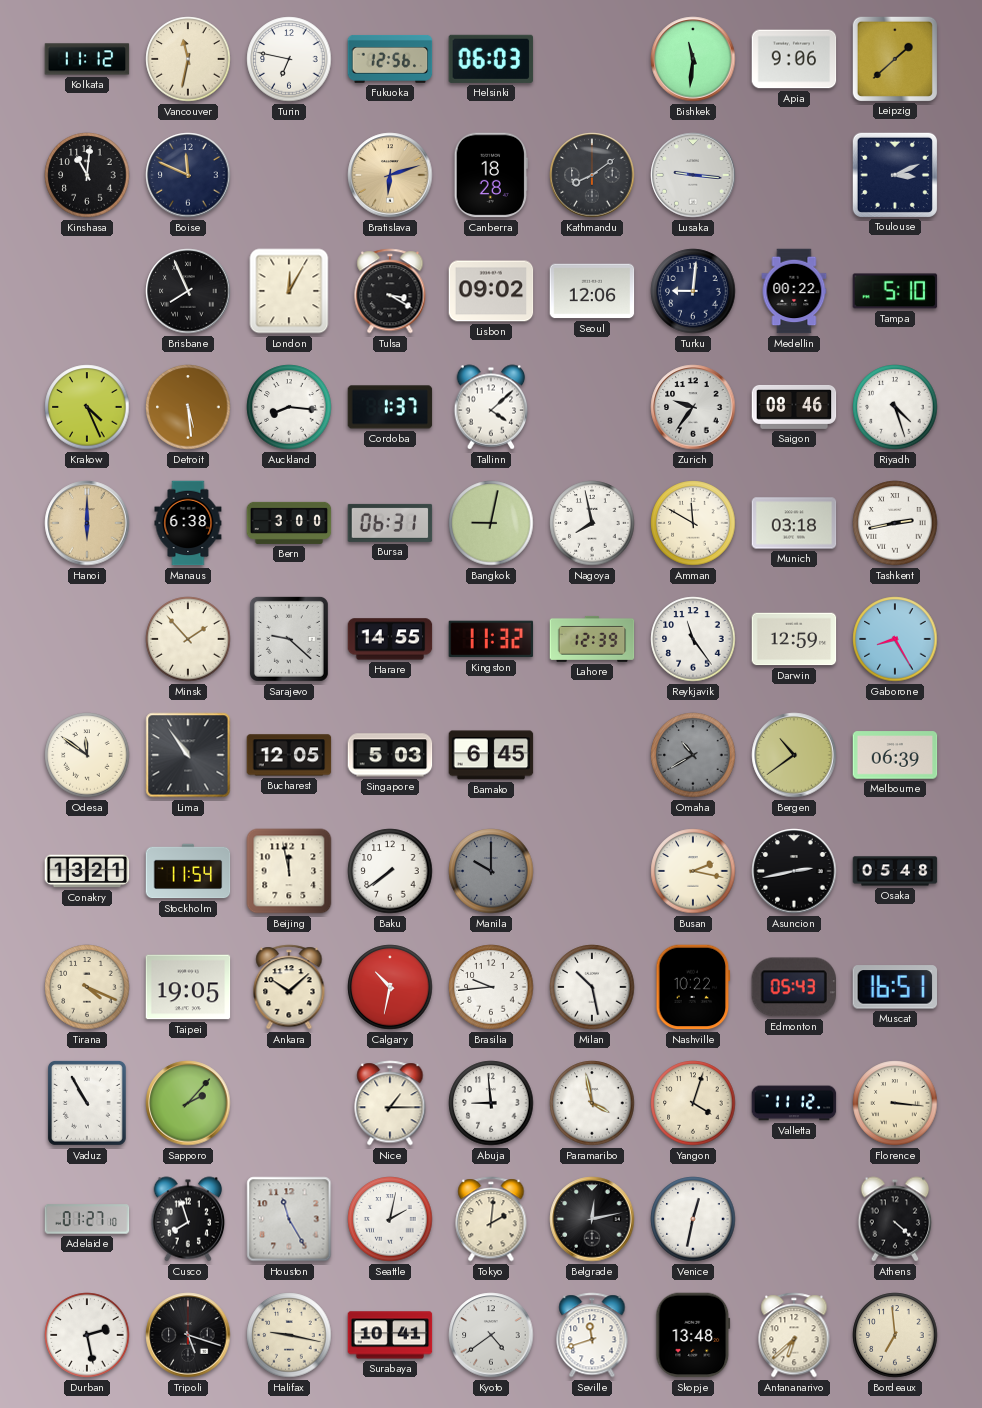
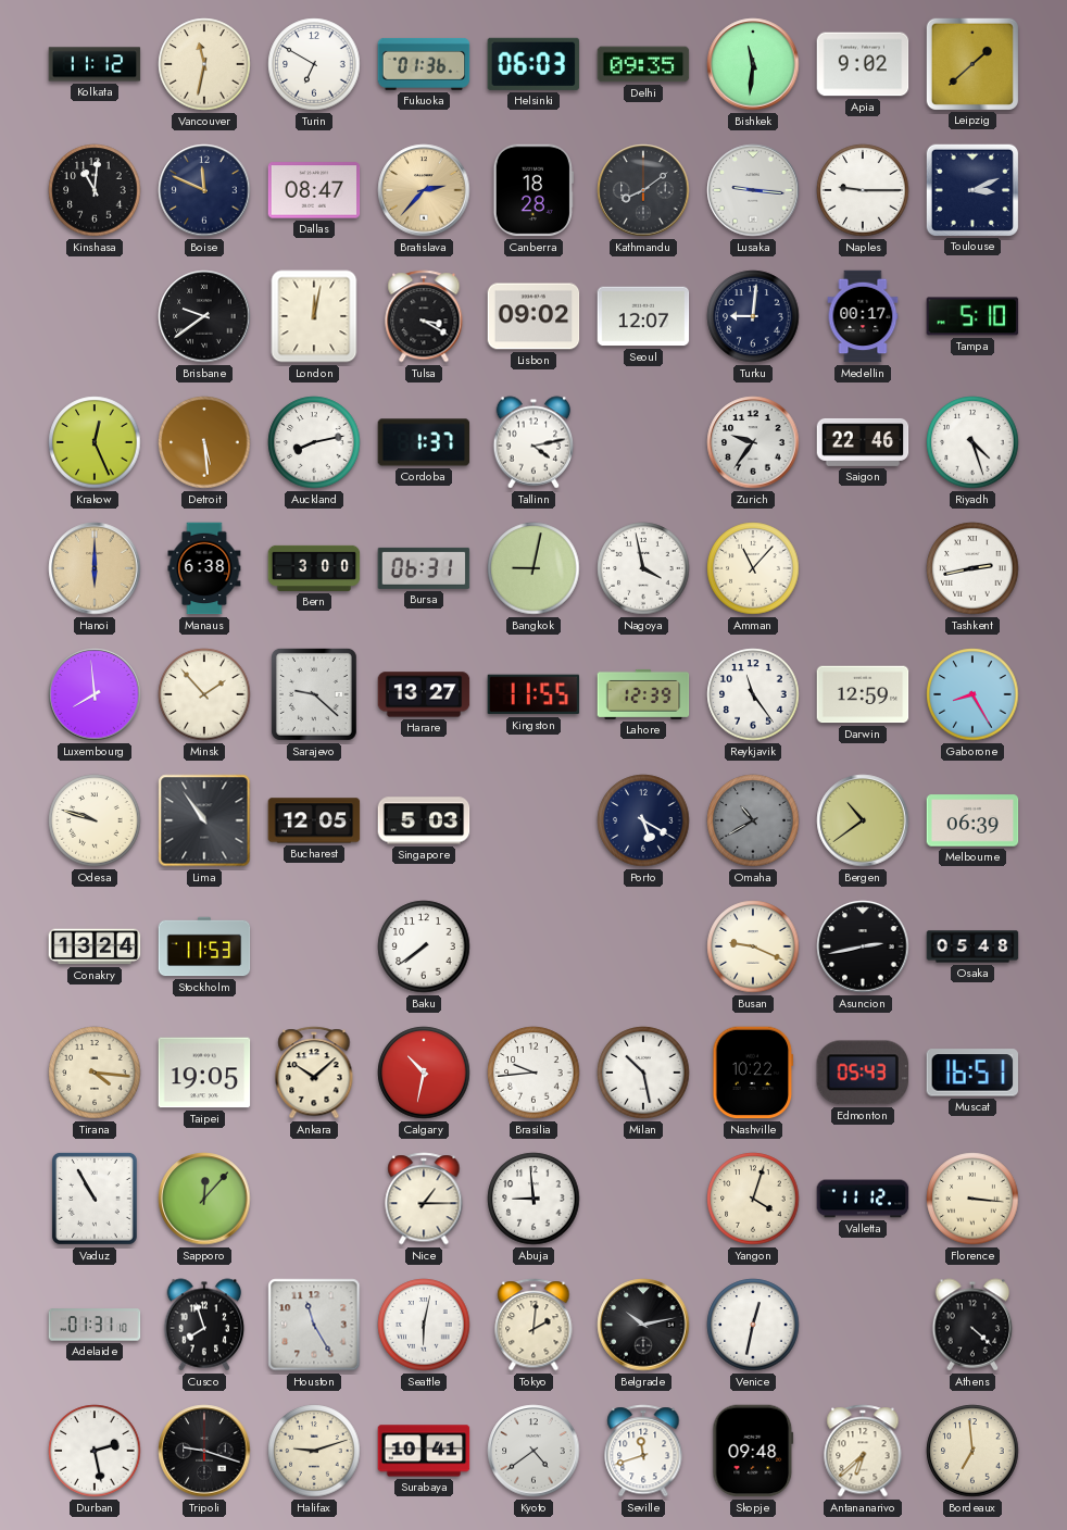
Turin: 6:47 -> 6:50 (314, 64)
Fukuoka: 12:56 -> 01:36 (424, 64)
Delhi: none -> 09:35 (643, 64)
Apia: 9:06 -> 9:02 (863, 64)
Dallas: none -> 08:47 (314, 190)
Bratislava: 6:12 -> 2:37 (424, 190)
Naples: none -> 9:15 (863, 190)
Brisbane: 7:56 -> 9:39 (204, 316)
London: 12:05 -> 12:02 (314, 316)
Seoul: 12:06 -> 12:07 (643, 316)
Medellin: 00:22 -> 00:17 (863, 316)
Krakow: 4:26 -> 12:26 (95, 442)
Auckland: 8:16 -> 8:13 (314, 442)
Tallinn: 4:08 -> 4:13 (533, 442)
Saigon: 08:46 -> 22:46 (863, 442)
Nagoya: 7:58 -> 3:58 (643, 568)
Amman: 11:50 -> 11:07 (753, 568)
Munich: 03:18 -> none (794, 523)
Luxembourg: none -> 7:59 (95, 694)
Harare: 14:55 -> 13:27 (424, 694)
Kingston: 11:32 -> 11:55 (533, 694)
Odesa: 11:51 -> 9:48 (95, 820)
Bamako: 6:45 -> none (491, 755)
Porto: none -> 5:20 (643, 820)
Conakry: 13:21 -> 13:24 (95, 946)
Stockholm: 11:54 -> 11:53 (204, 946)
Beijing: 11:58 -> none (289, 871)
Manila: 10:00 -> none (491, 871)
Busan: 2:17 -> 9:19 (753, 946)
Tirana: 4:19 -> 4:16 (95, 1073)
Sapporo: 2:07 -> 12:07 (204, 1199)
Paramaribo: 3:58 -> none (592, 1103)
Adelaide: 01:27 -> 01:31 (95, 1325)
Seattle: 2:02 -> 6:02 (424, 1325)
Belgrade: 12:13 -> 10:13 (643, 1325)
Tripoli: 5:18 -> 9:18 (204, 1451)
Halifax: 9:17 -> 9:12 (314, 1451)
Skopje: 13:48 -> 09:48 (753, 1451)
